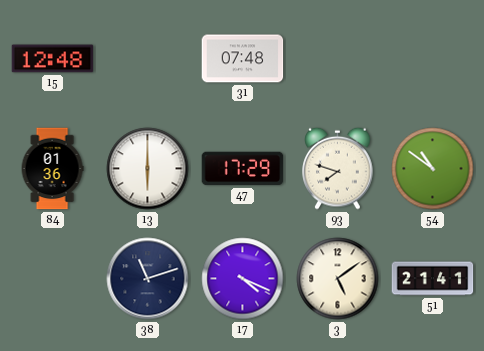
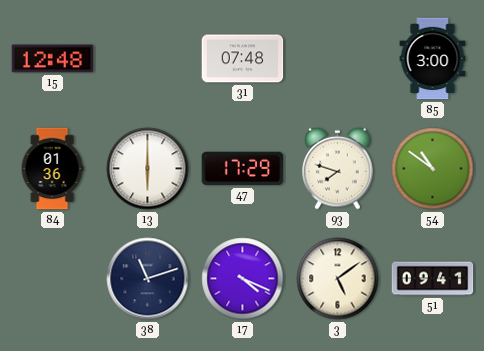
85: none -> 3:00 (433, 59)
51: 21:41 -> 09:41 (433, 279)
